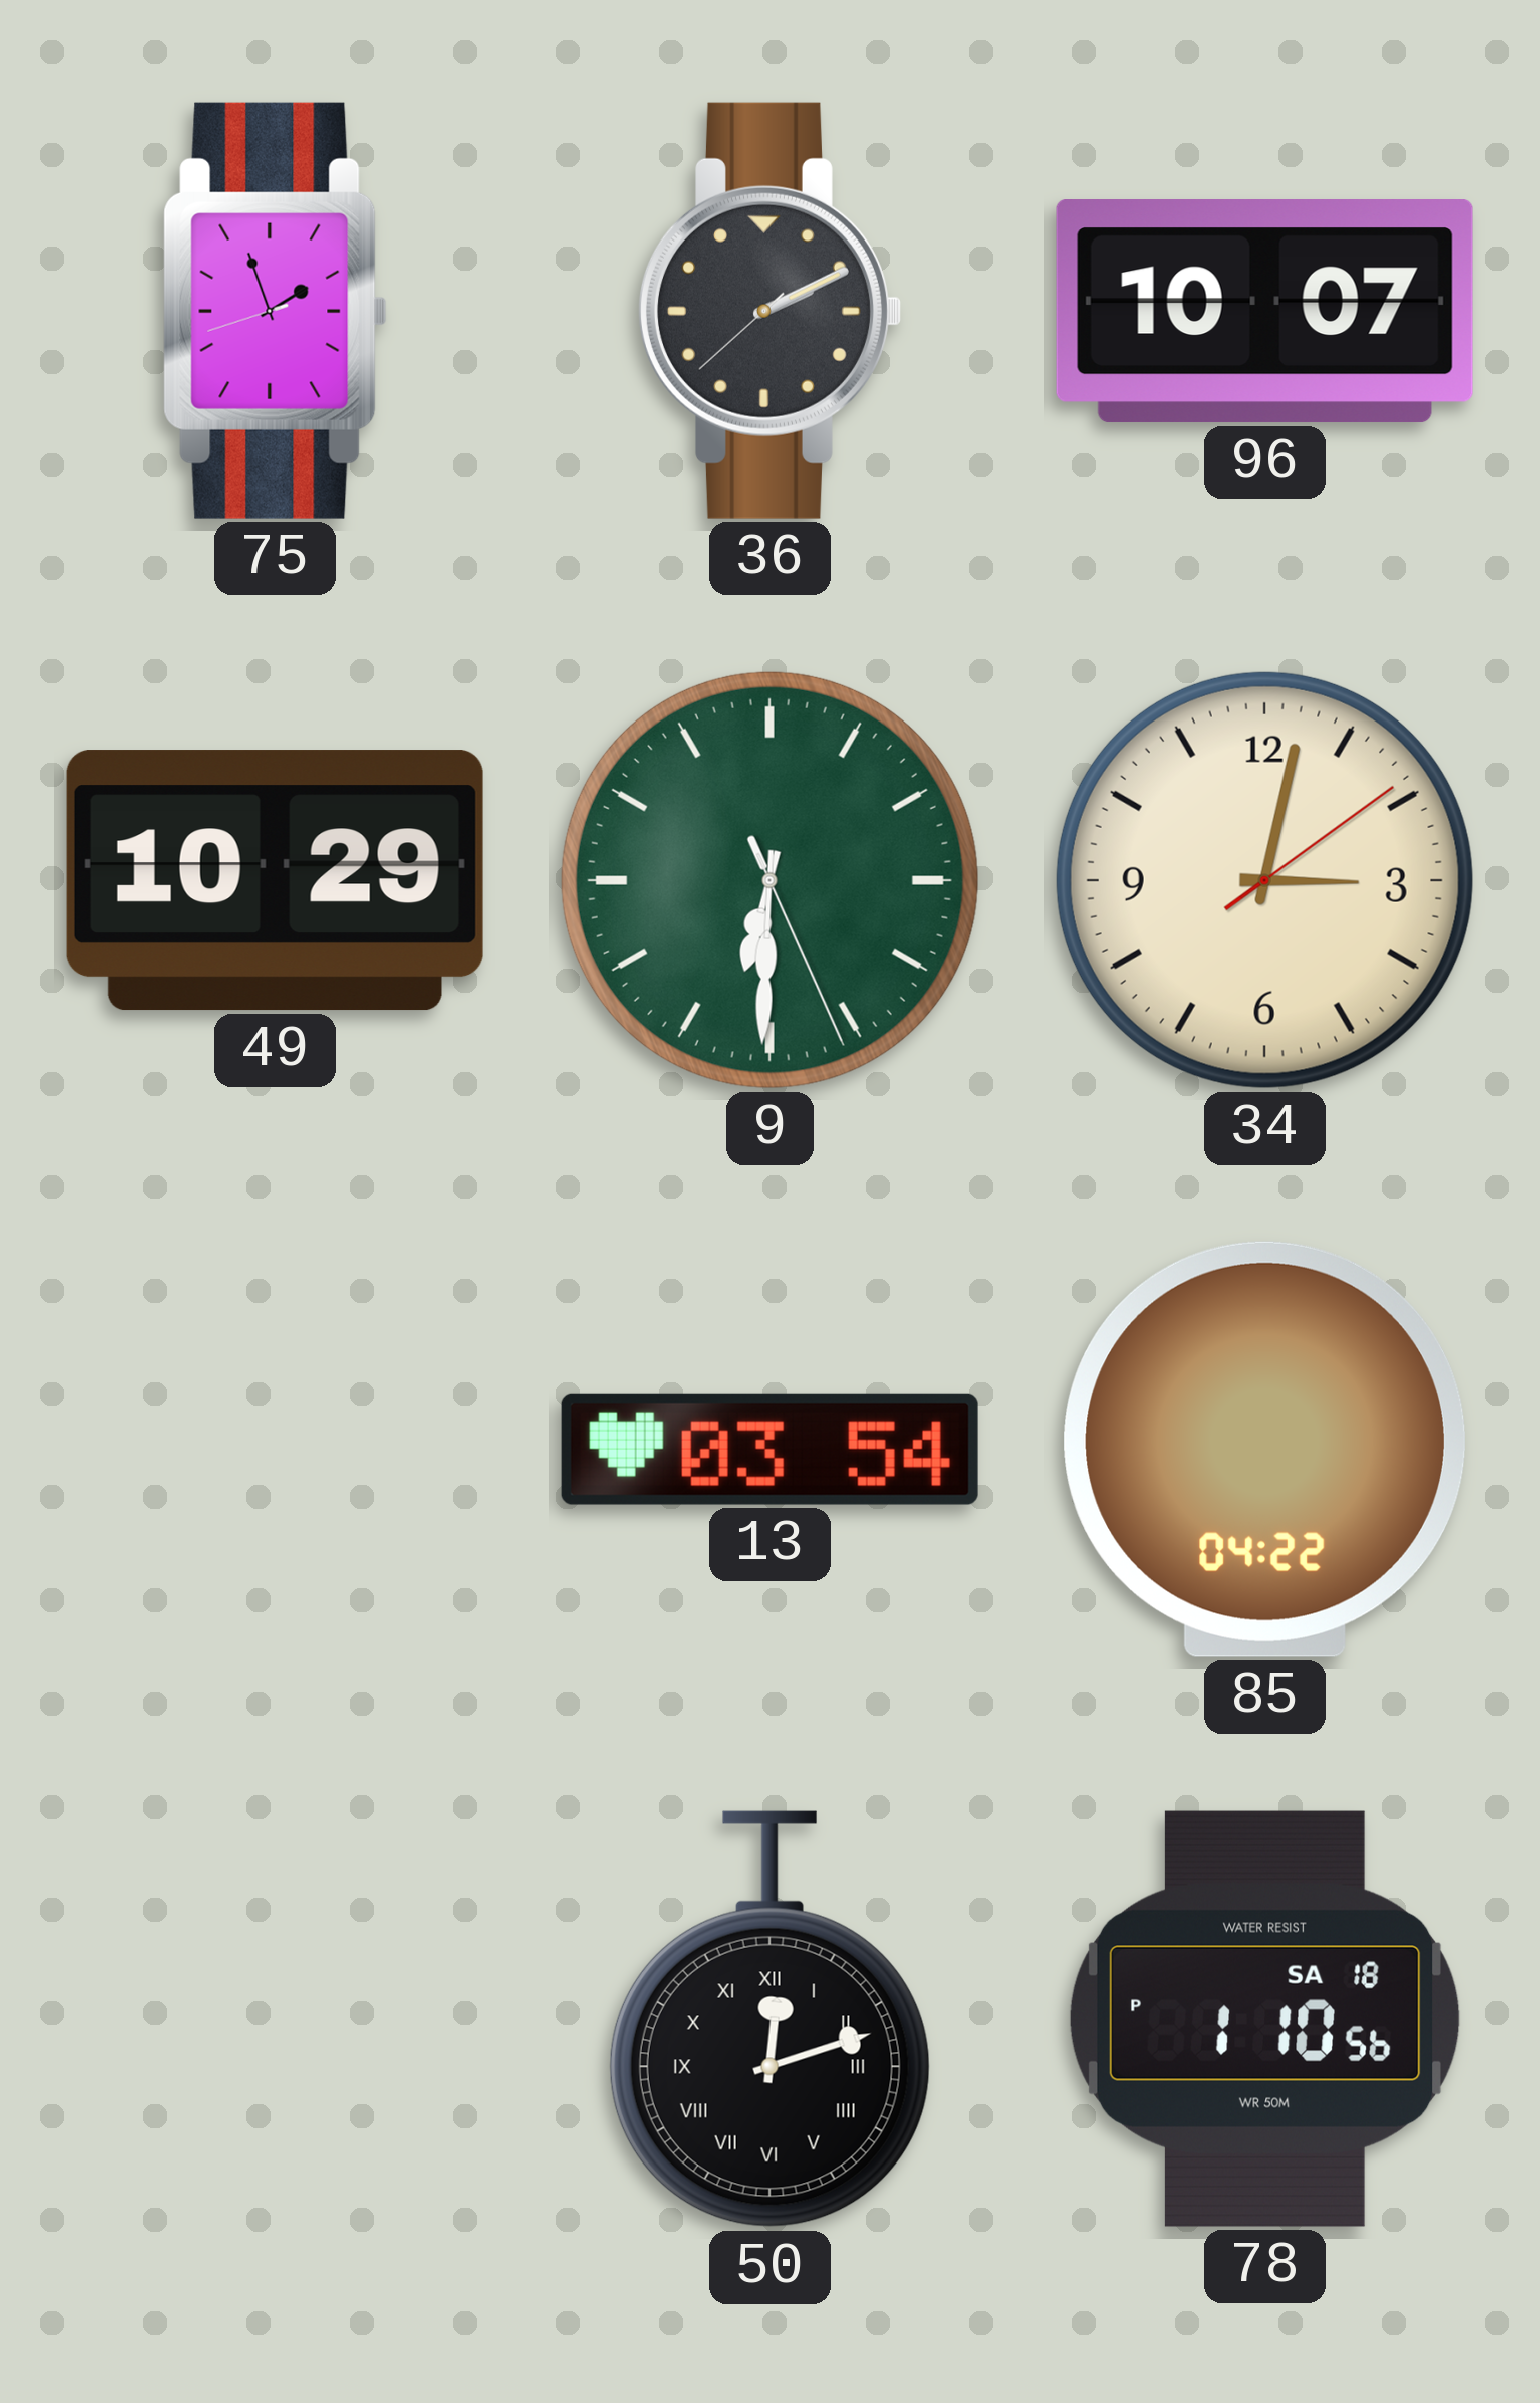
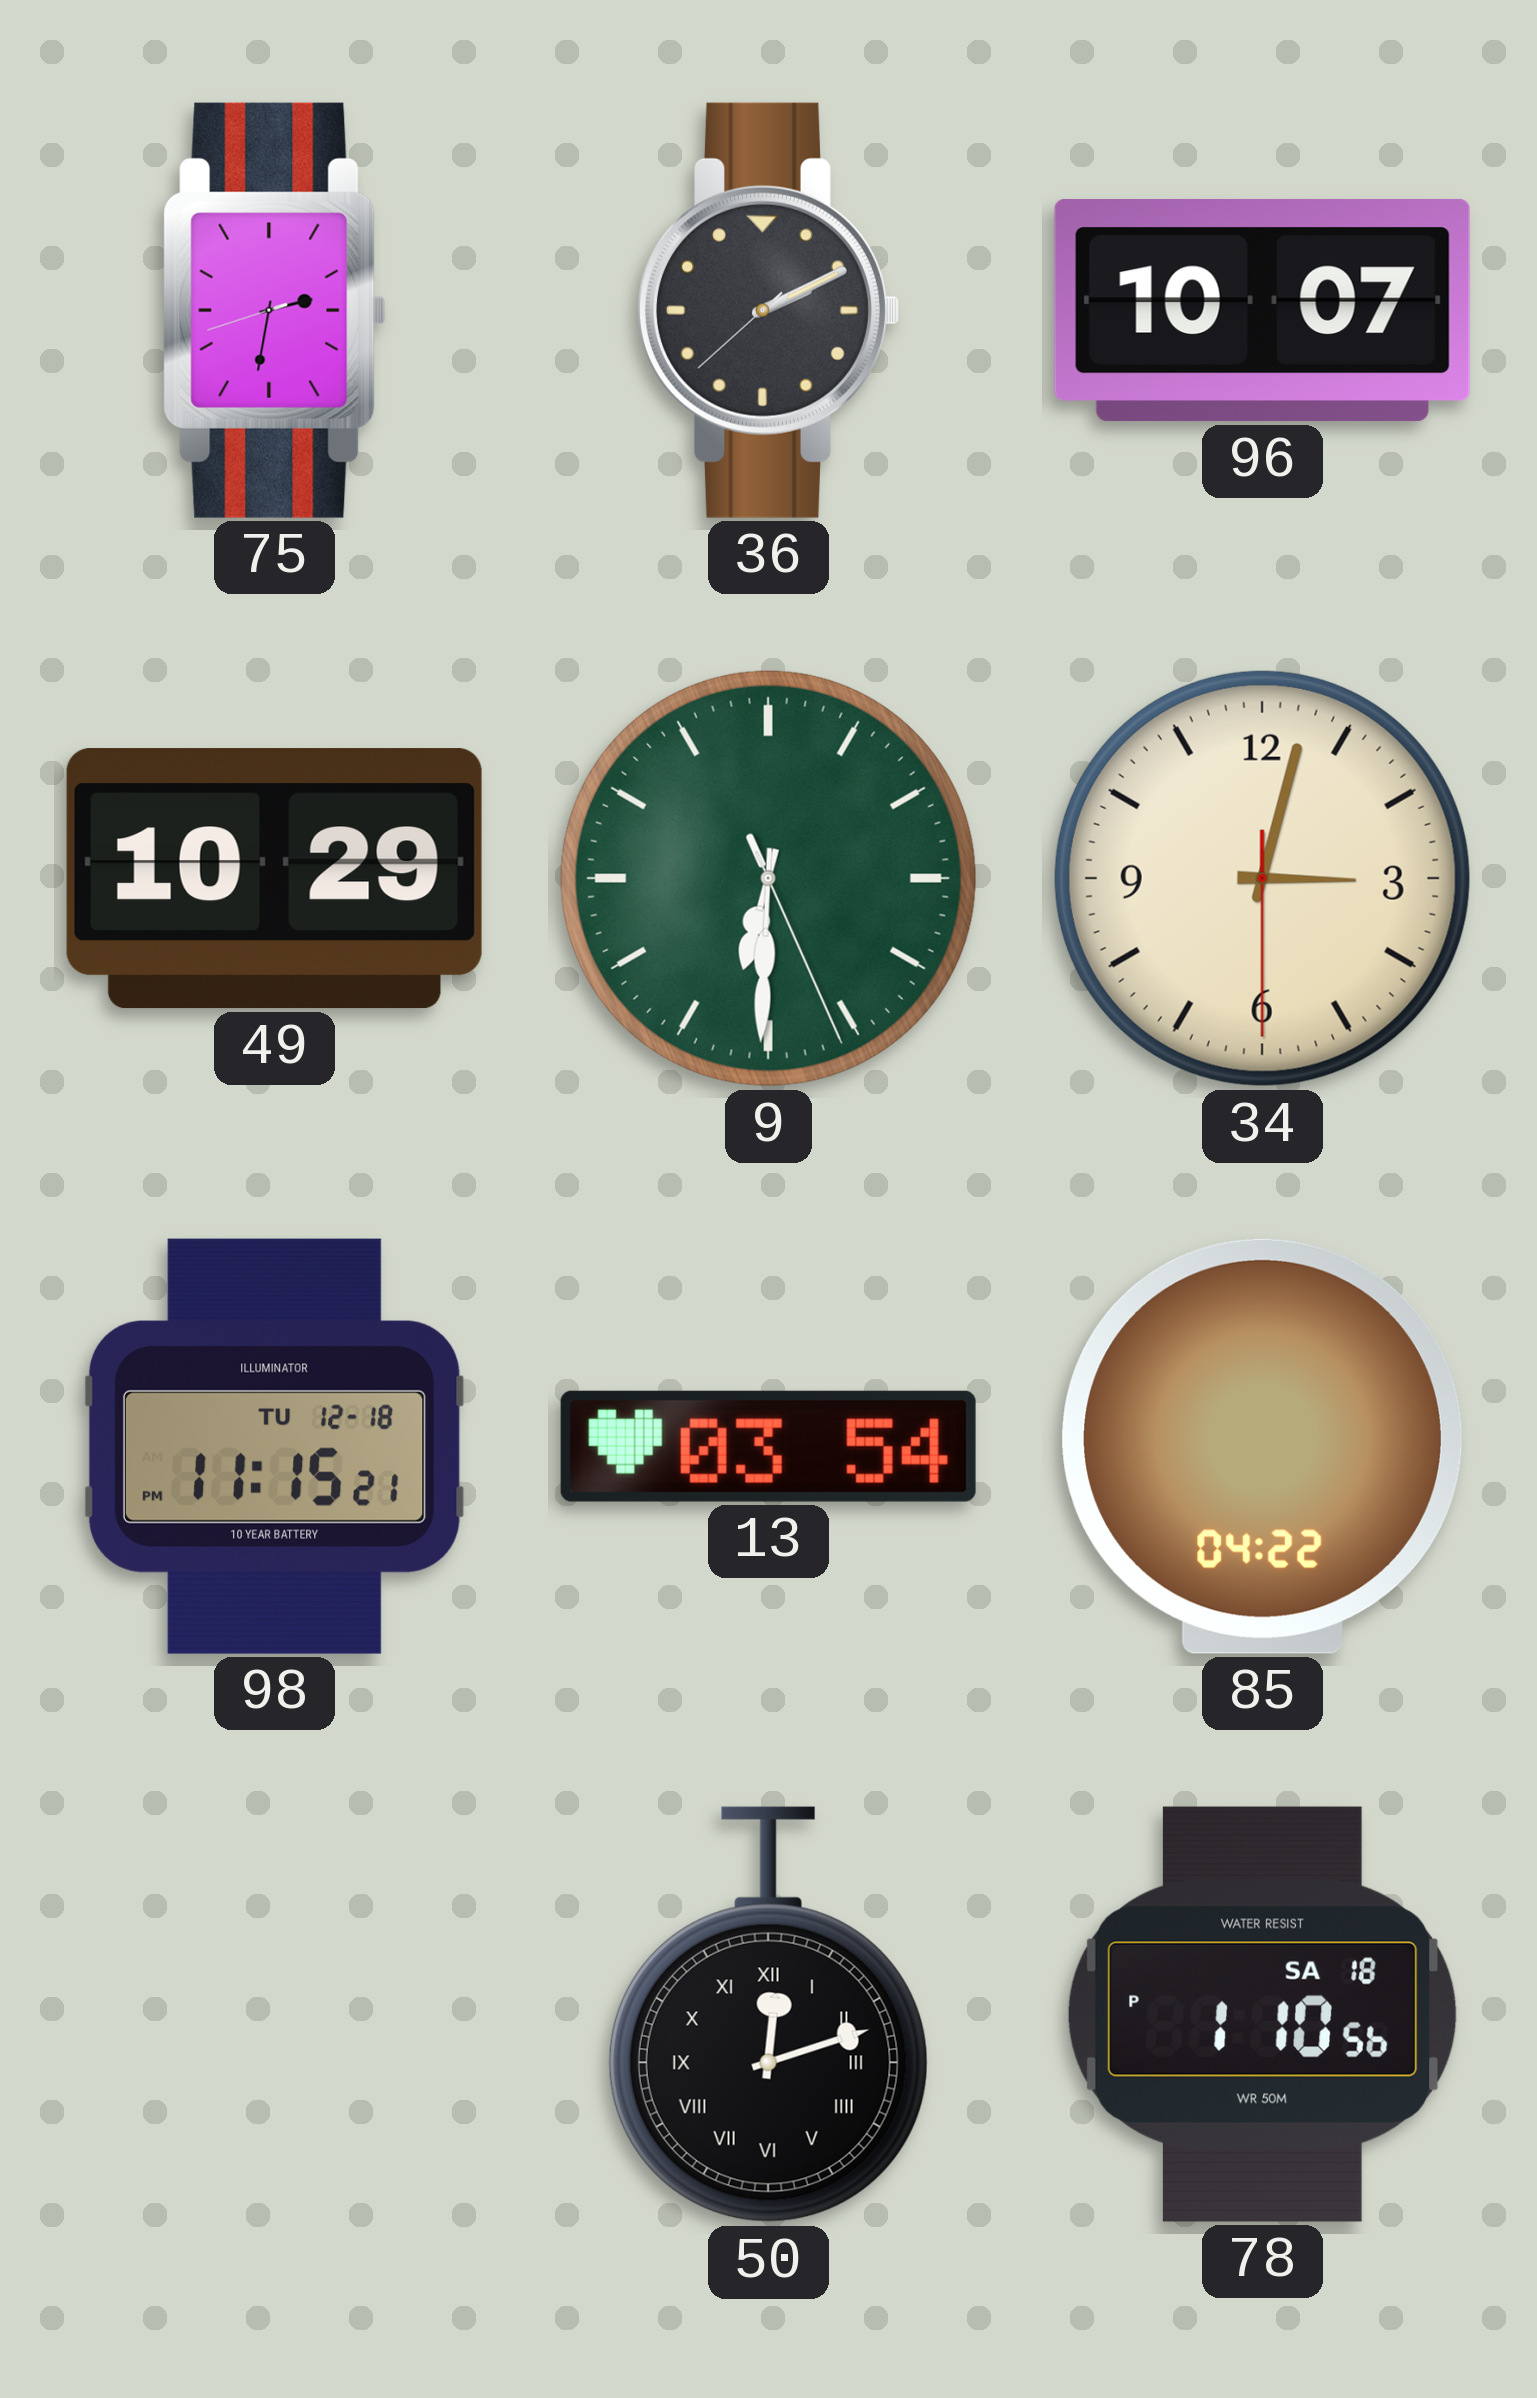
75: 1:56 -> 2:31 (275, 310)
34: 3:02:09 -> 3:02:30 (1262, 878)
98: none -> 11:15 (274, 1446)
